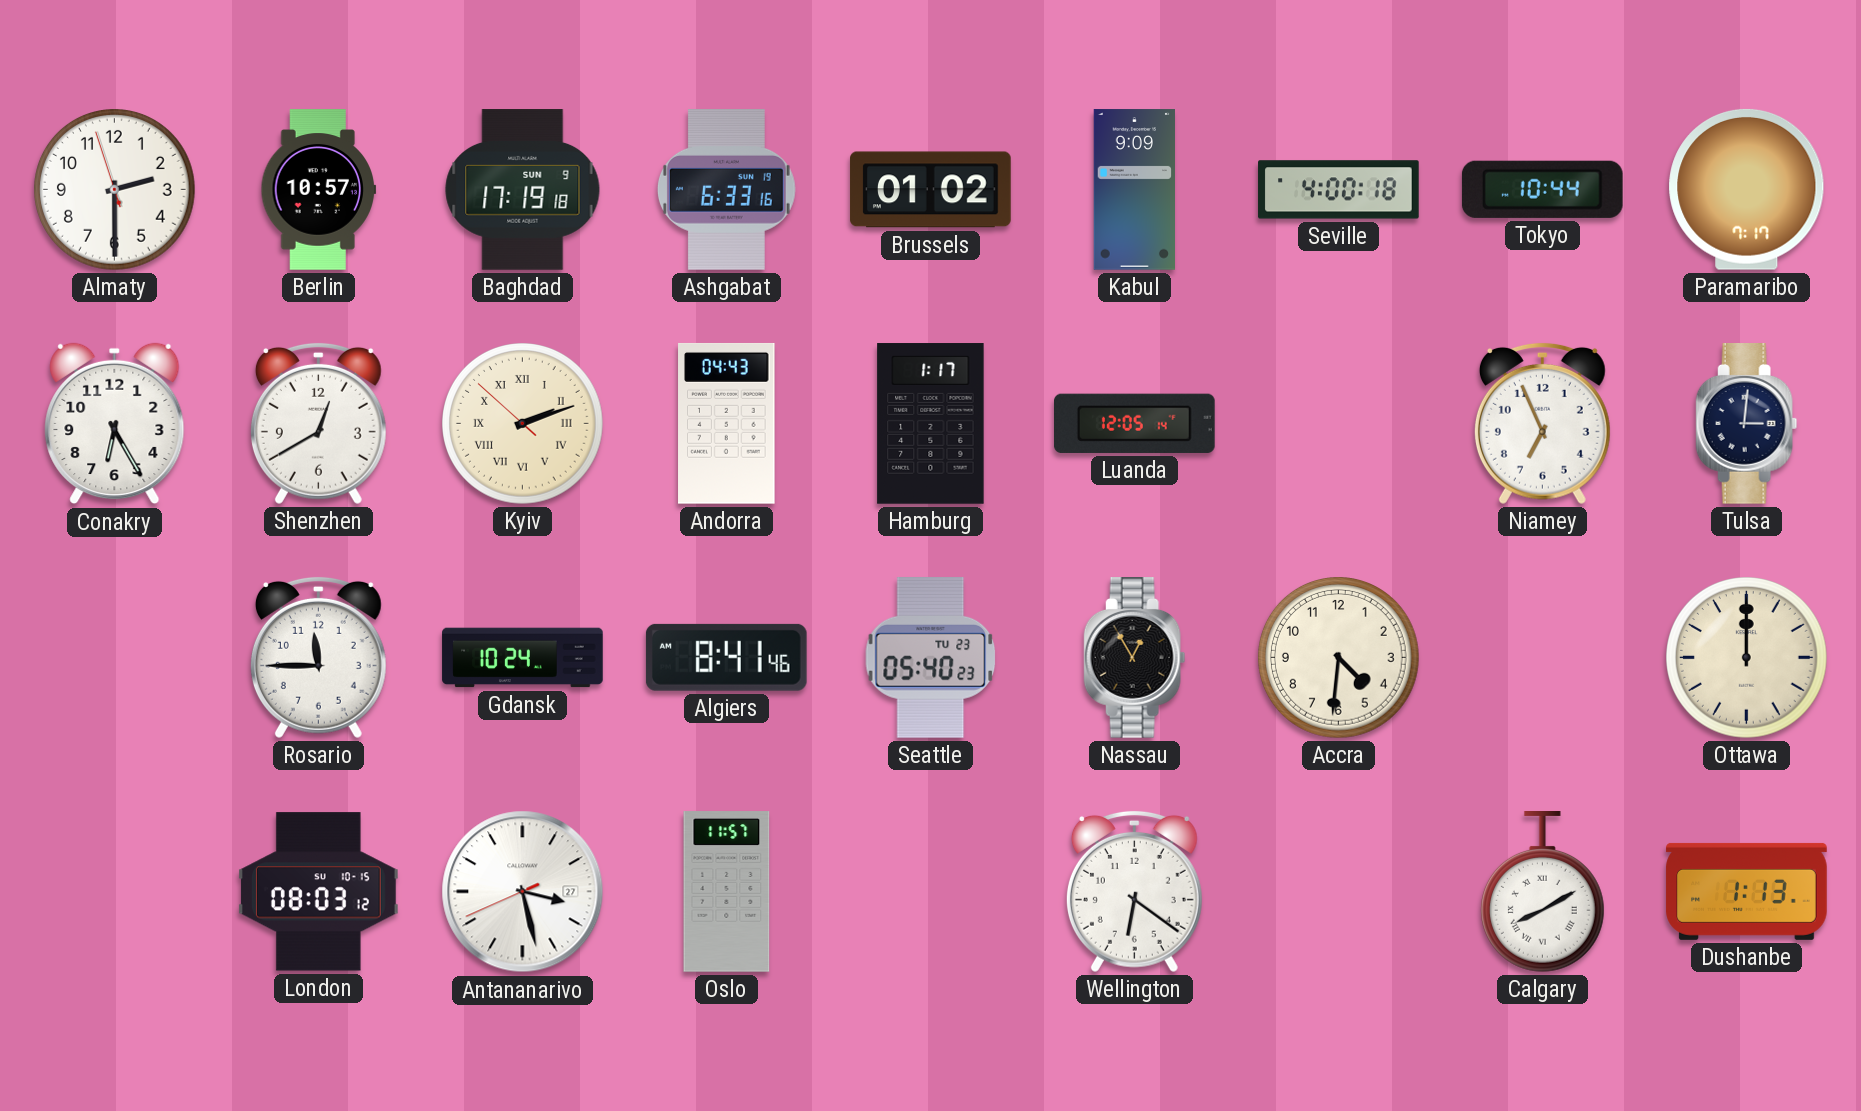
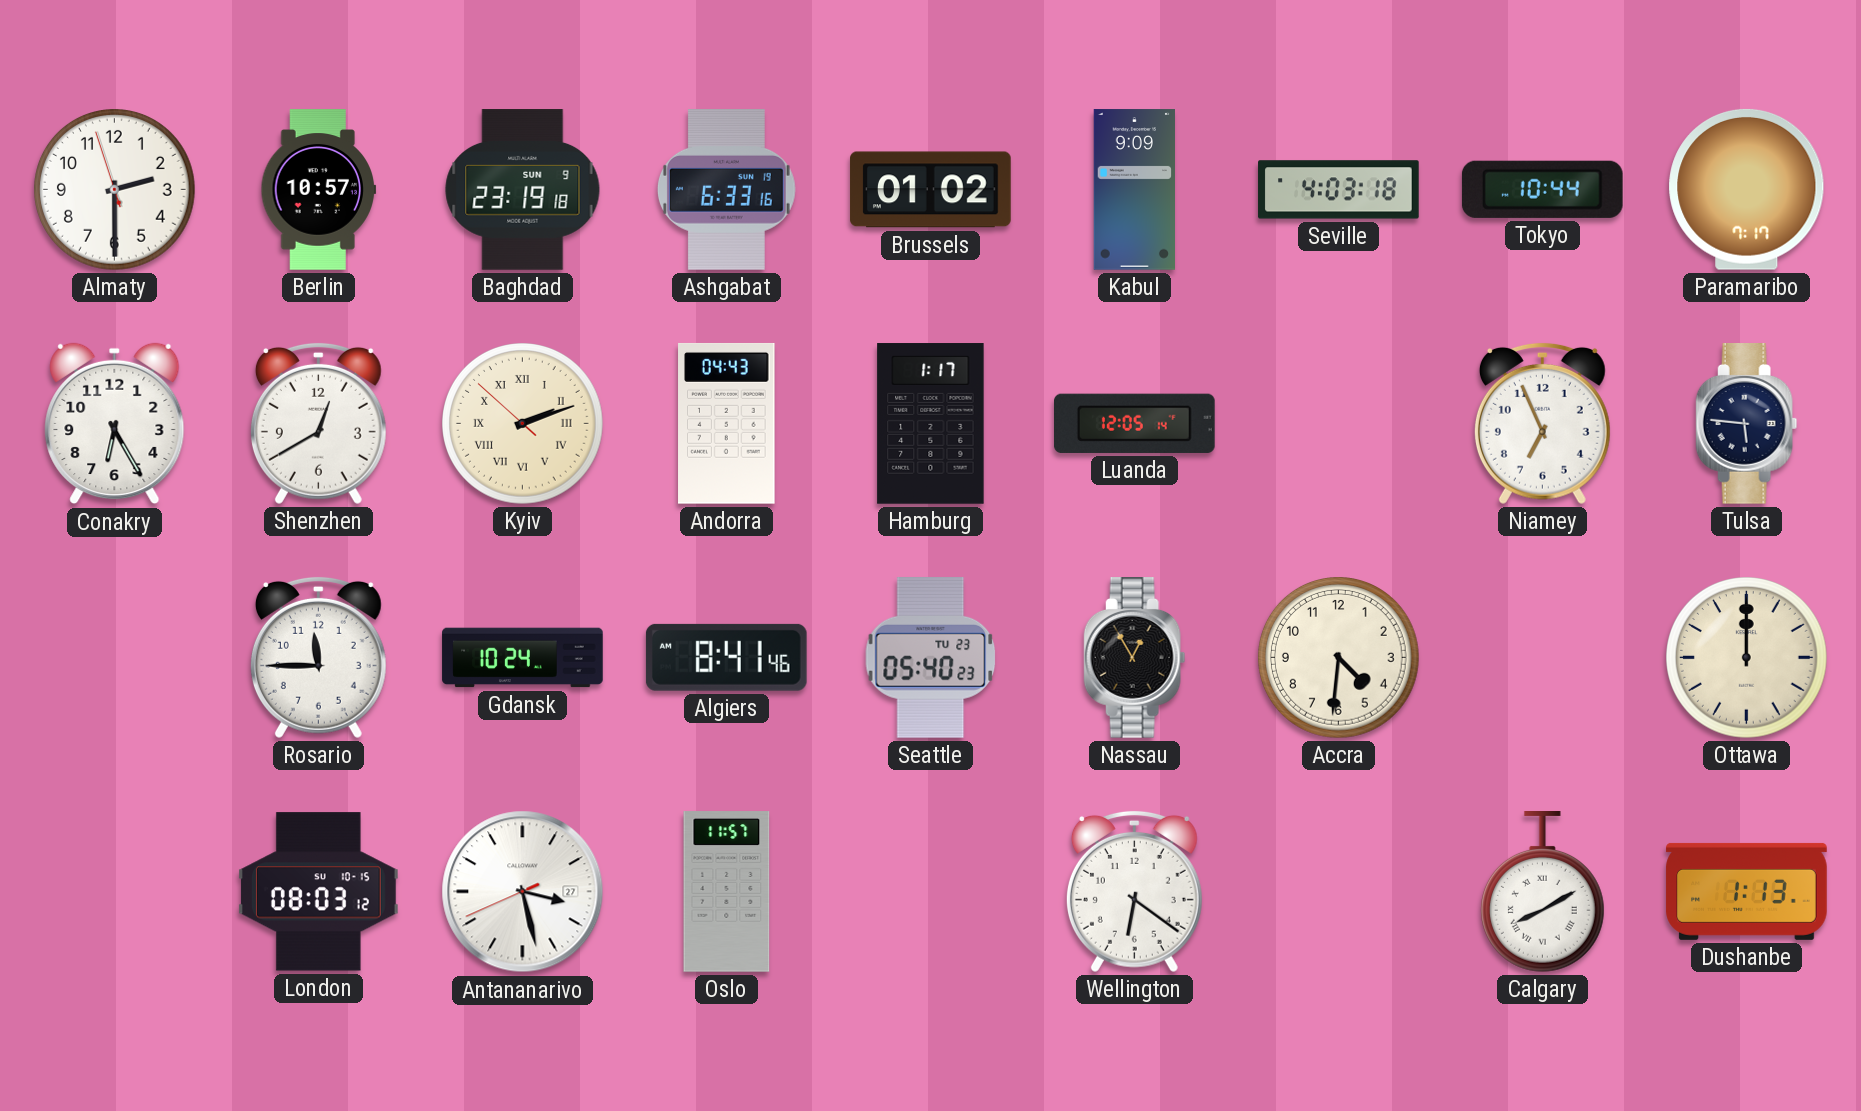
Baghdad: 17:19 -> 23:19 (523, 190)
Seville: 4:00 -> 4:03 (1339, 190)
Tulsa: 3:01 -> 5:46 (1747, 424)
